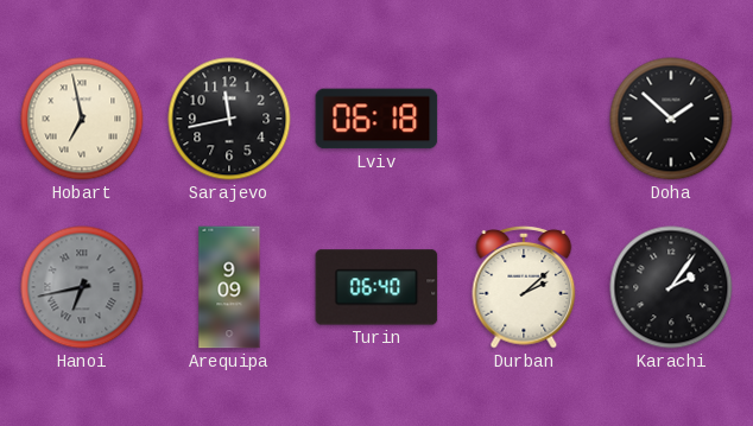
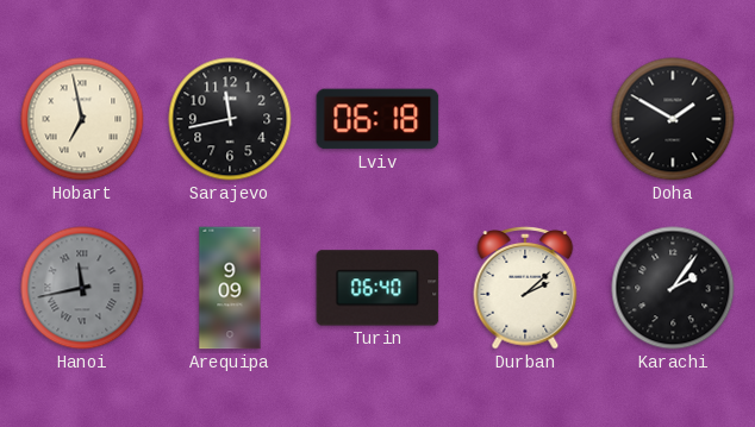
Doha: 1:52 -> 1:50 (673, 119)
Hanoi: 6:43 -> 11:43 (82, 288)
